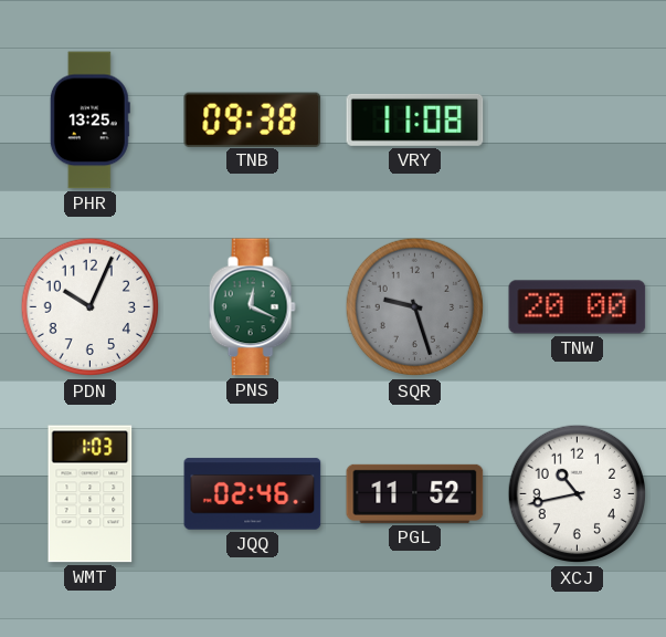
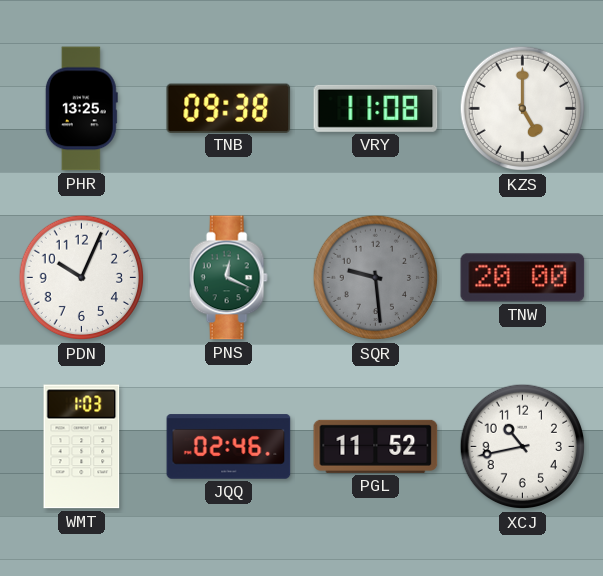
KZS: none -> 5:00 (523, 109)
SQR: 9:27 -> 9:29 (376, 278)
